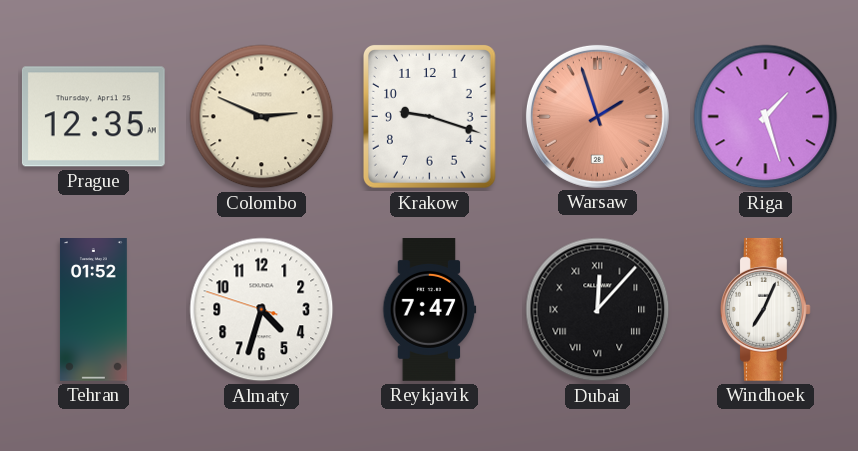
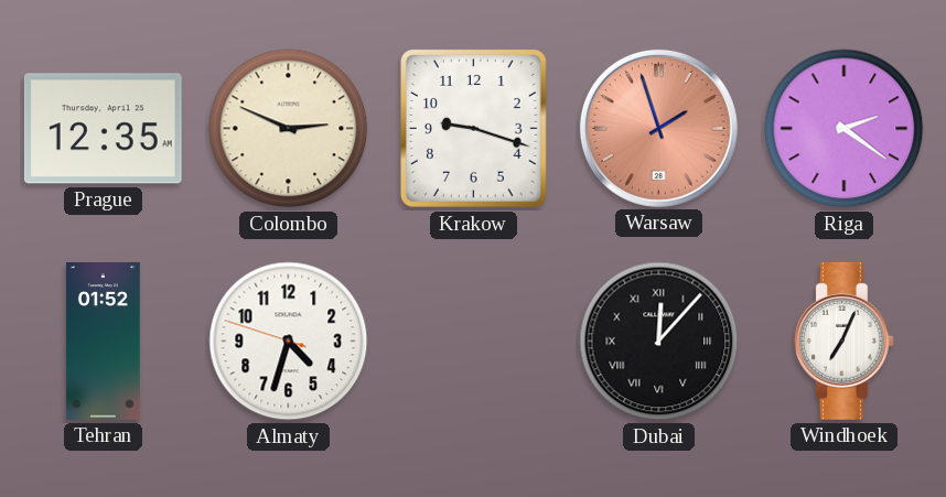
Riga: 1:27 -> 2:21 (845, 129)
Reykjavik: 7:47 -> none (430, 310)
